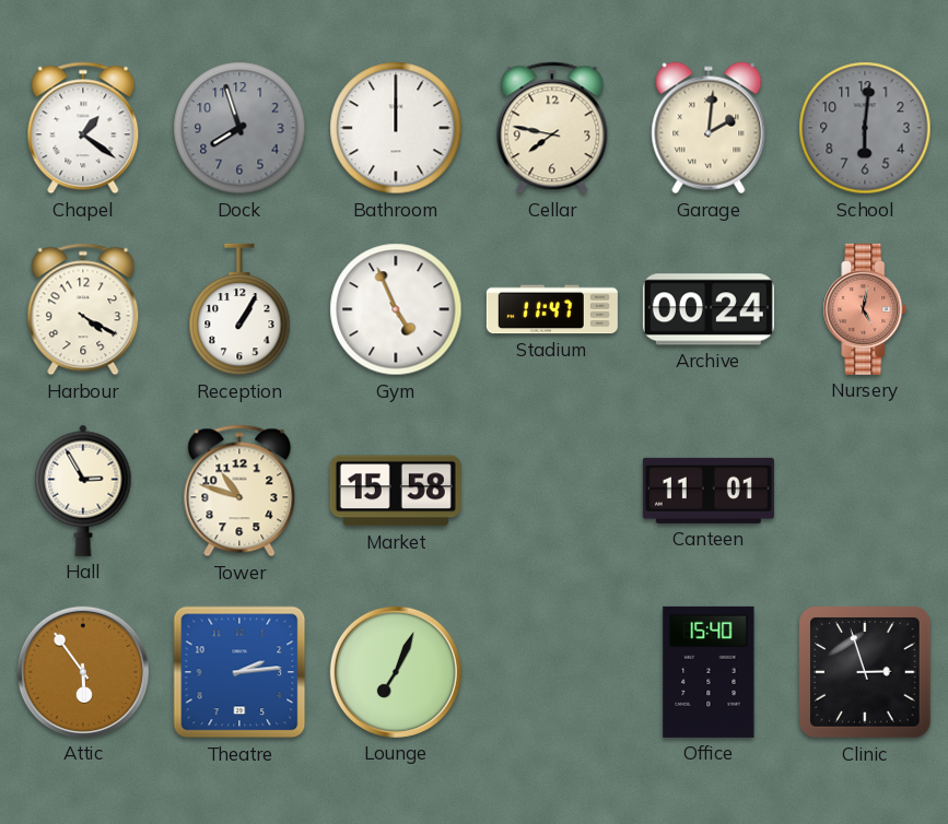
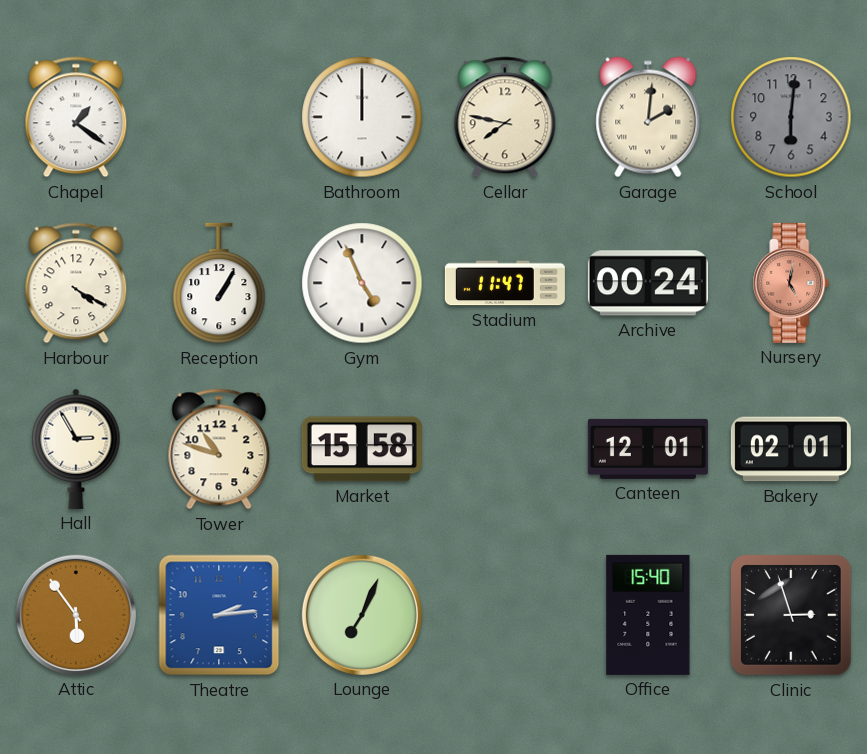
Dock: 7:57 -> none (239, 128)
Canteen: 11:01 -> 12:01 (648, 449)
Bakery: none -> 02:01 (791, 449)
